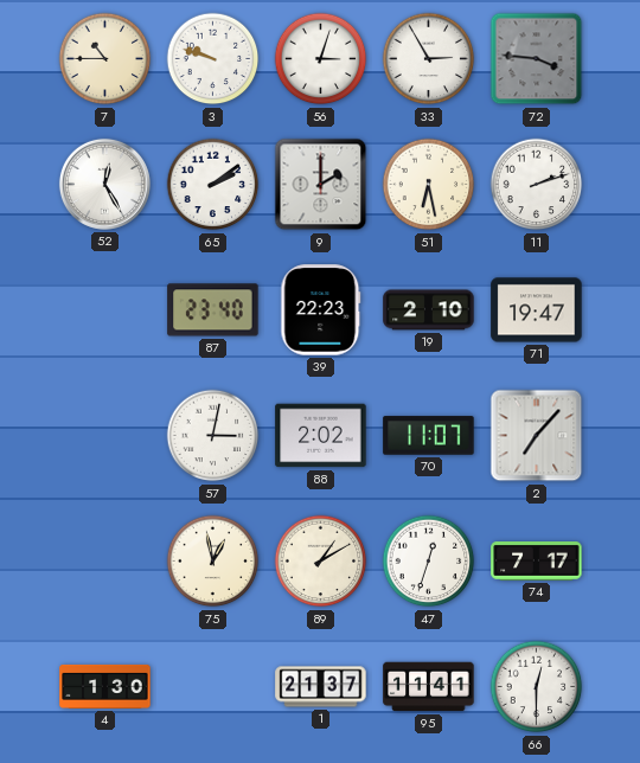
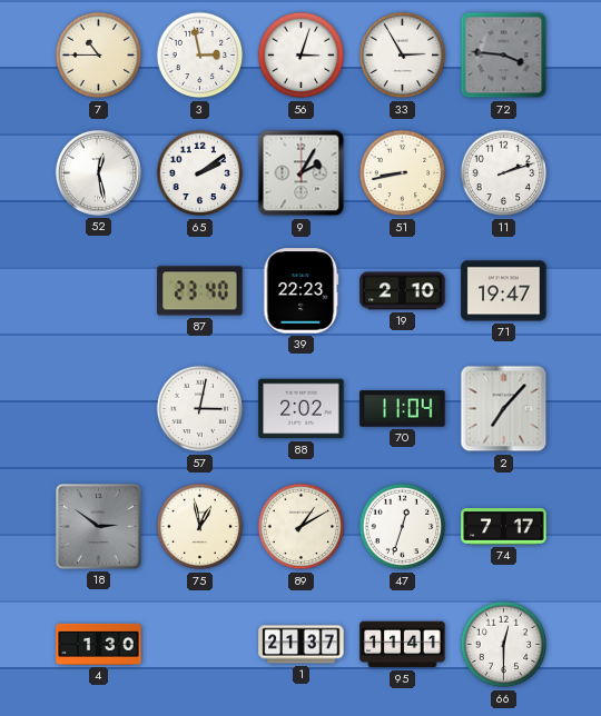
3: 9:48 -> 2:58 (200, 56)
52: 12:25 -> 12:28 (98, 172)
9: 2:00 -> 2:05 (302, 173)
51: 6:28 -> 8:43 (403, 173)
70: 11:07 -> 11:04 (403, 409)
18: none -> 2:51 (98, 526)
